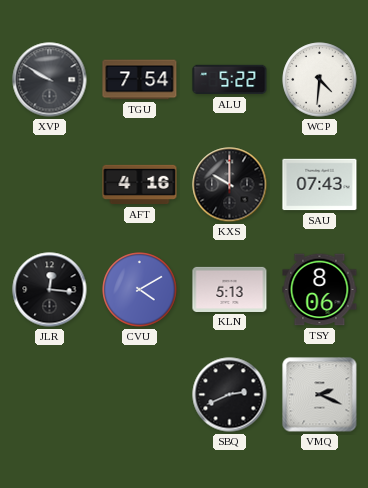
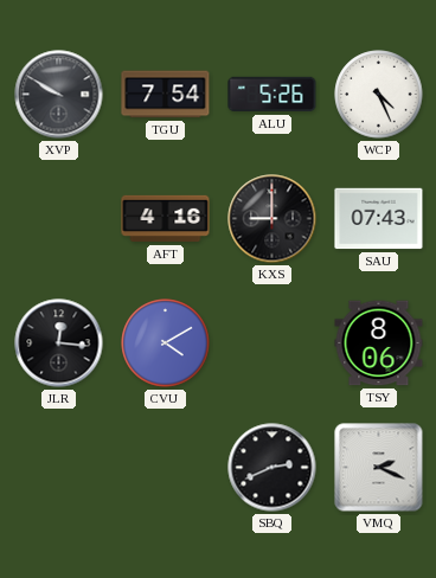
ALU: 5:22 -> 5:26 (272, 95)
WCP: 4:31 -> 4:26 (379, 95)
KXS: 10:00 -> 9:00 (272, 219)
KLN: 5:13 -> none (230, 289)
